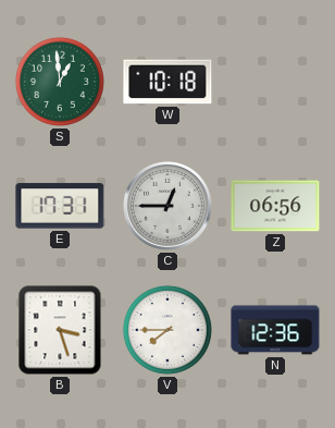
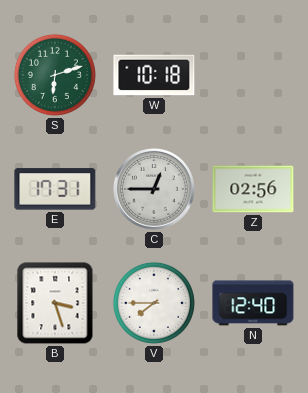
S: 12:59 -> 6:12 (55, 75)
Z: 06:56 -> 02:56 (253, 189)
N: 12:36 -> 12:40 (253, 303)
